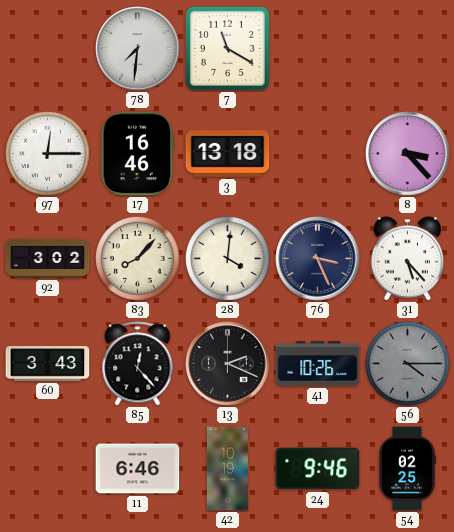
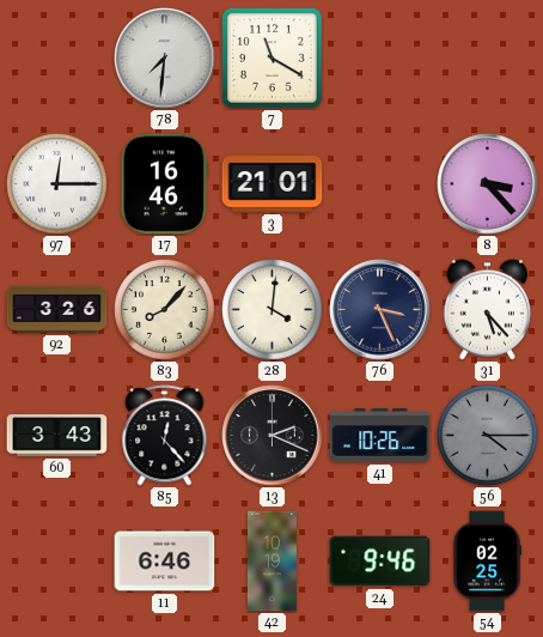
3: 13:18 -> 21:01 (273, 184)
92: 3:02 -> 3:26 (57, 309)
